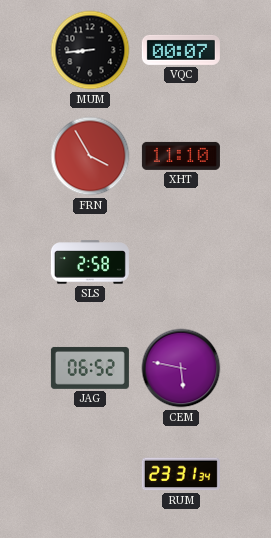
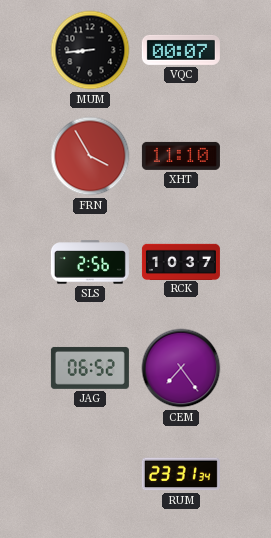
SLS: 2:58 -> 2:56 (90, 262)
RCK: none -> 10:37 (181, 261)
CEM: 5:47 -> 7:24 (181, 368)
